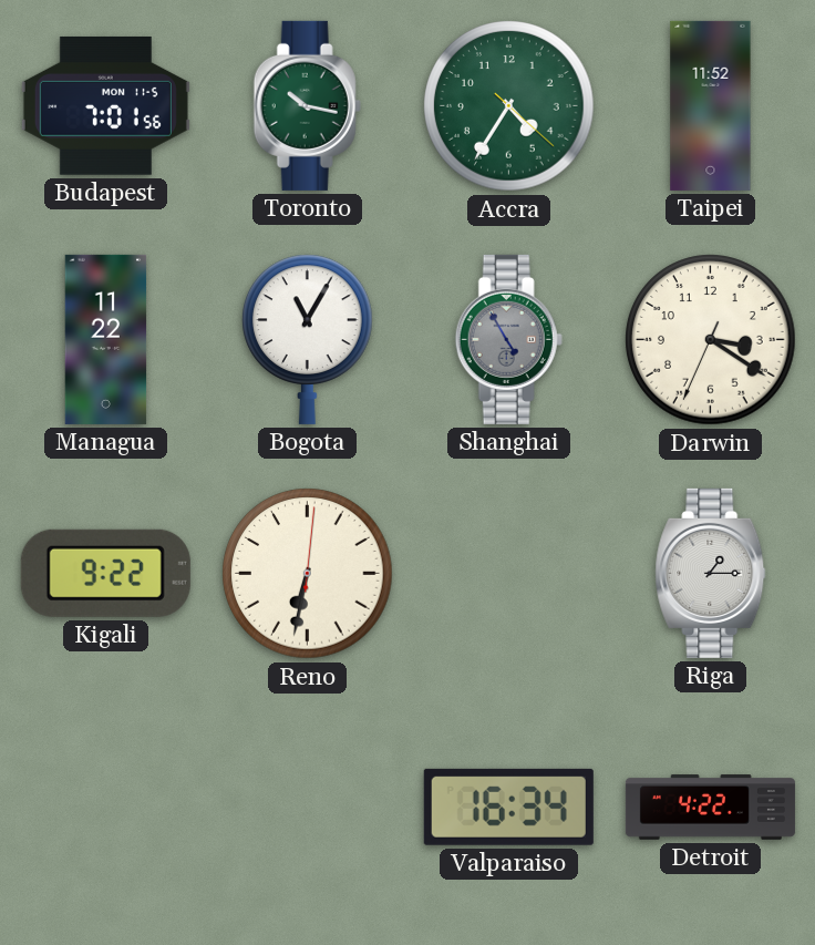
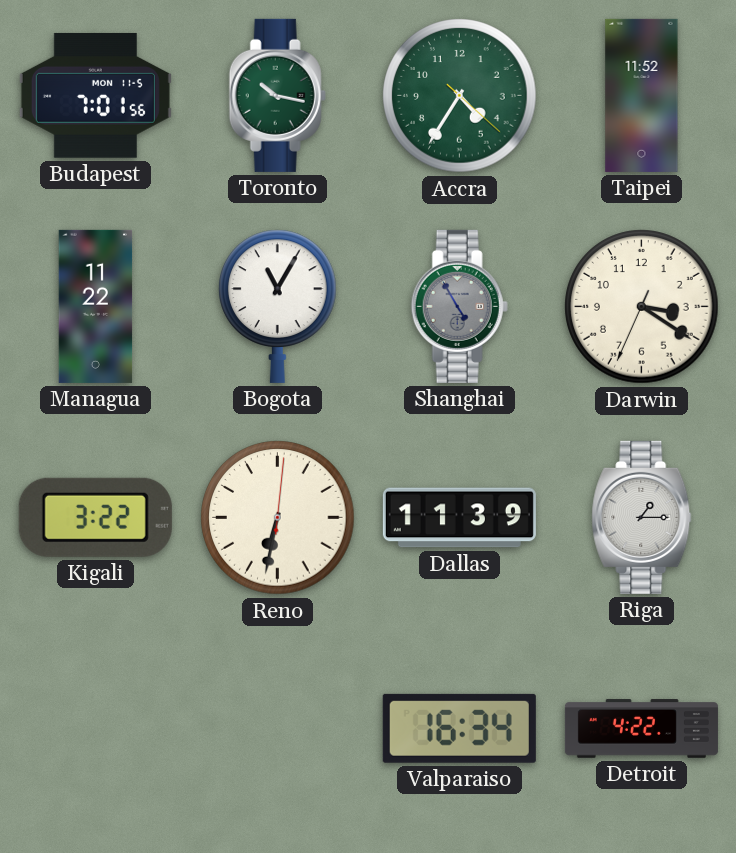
Kigali: 9:22 -> 3:22 (95, 517)
Dallas: none -> 11:39 (459, 518)
